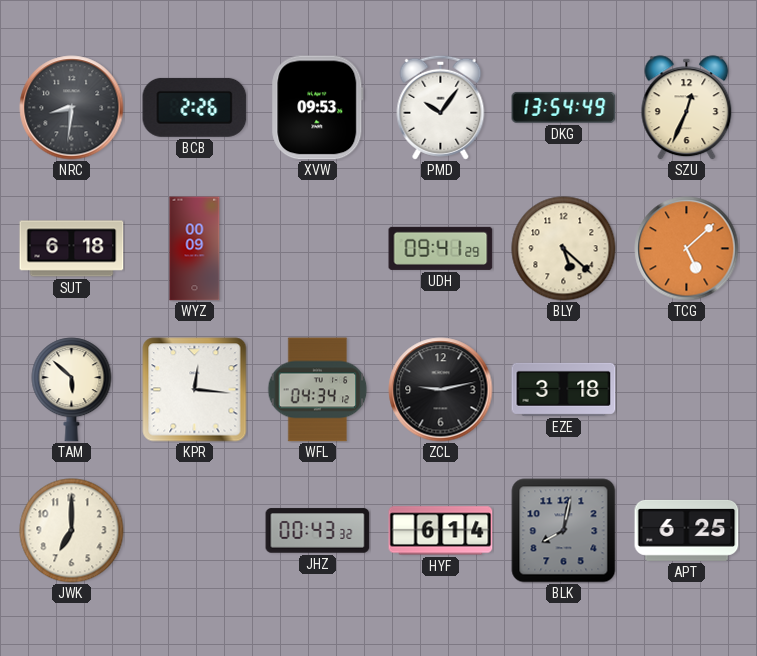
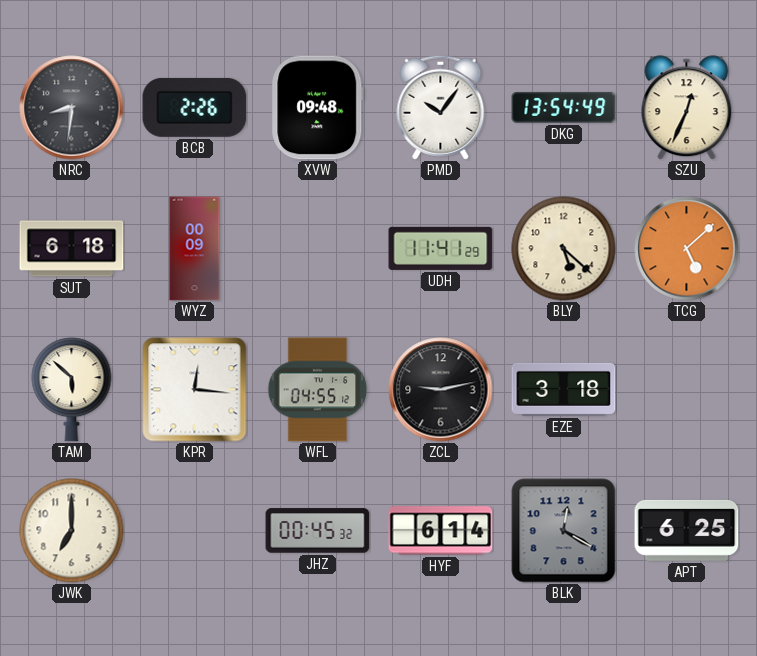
XVW: 09:53 -> 09:48 (318, 108)
UDH: 09:41 -> 11:41 (441, 248)
WFL: 04:34 -> 04:55 (318, 390)
JHZ: 00:43 -> 00:45 (318, 531)
BLK: 8:02 -> 12:20 (564, 531)
